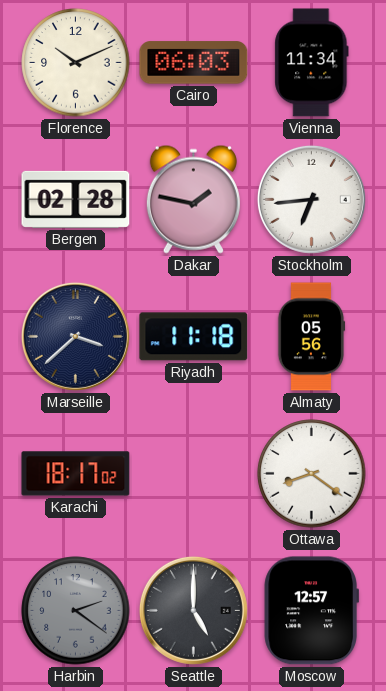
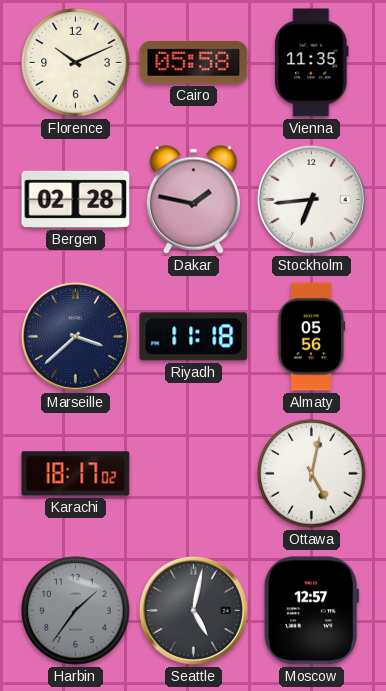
Cairo: 06:03 -> 05:58 (194, 63)
Vienna: 11:34 -> 11:35 (312, 63)
Ottawa: 8:21 -> 5:02 (312, 474)
Harbin: 2:21 -> 1:36 (76, 611)
Seattle: 5:00 -> 5:02 (193, 610)
